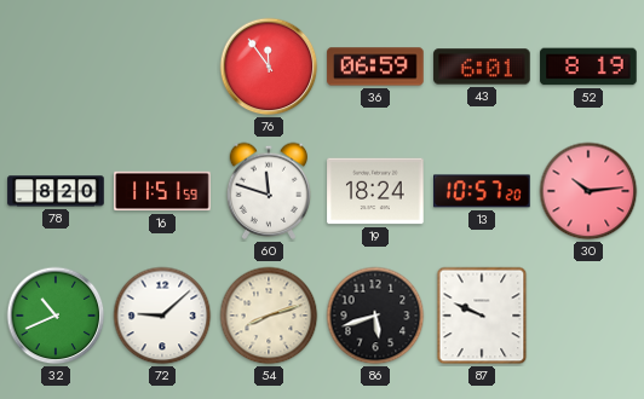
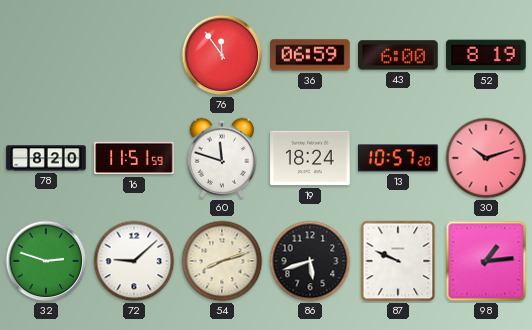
43: 6:01 -> 6:00 (398, 55)
30: 10:14 -> 10:12 (486, 158)
32: 10:41 -> 2:48 (46, 261)
98: none -> 1:14 (486, 261)
